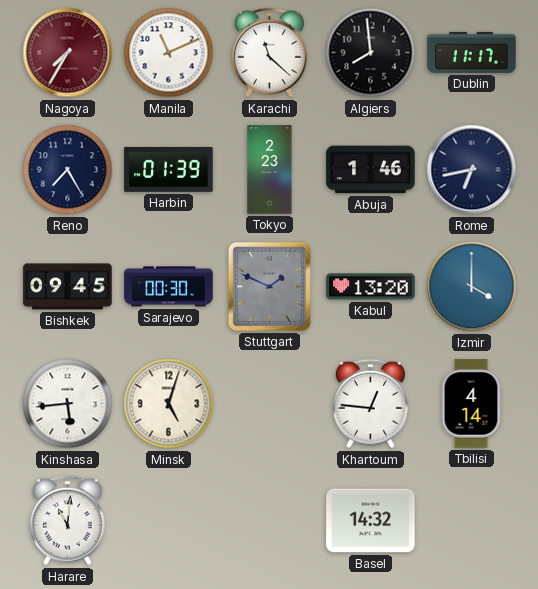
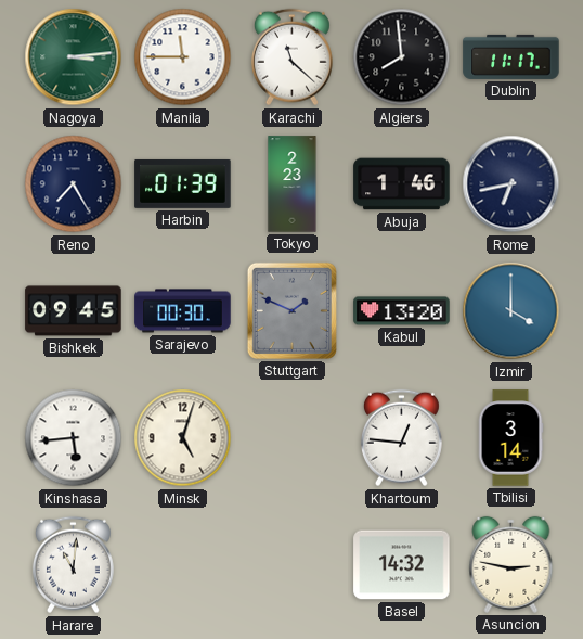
Nagoya: 7:35 -> 3:14 (74, 57)
Nagoya dial: burgundy -> green (74, 57)
Manila: 11:11 -> 11:45 (183, 57)
Tbilisi: 4:14 -> 3:14 (510, 438)
Asuncion: none -> 2:47 (511, 564)
